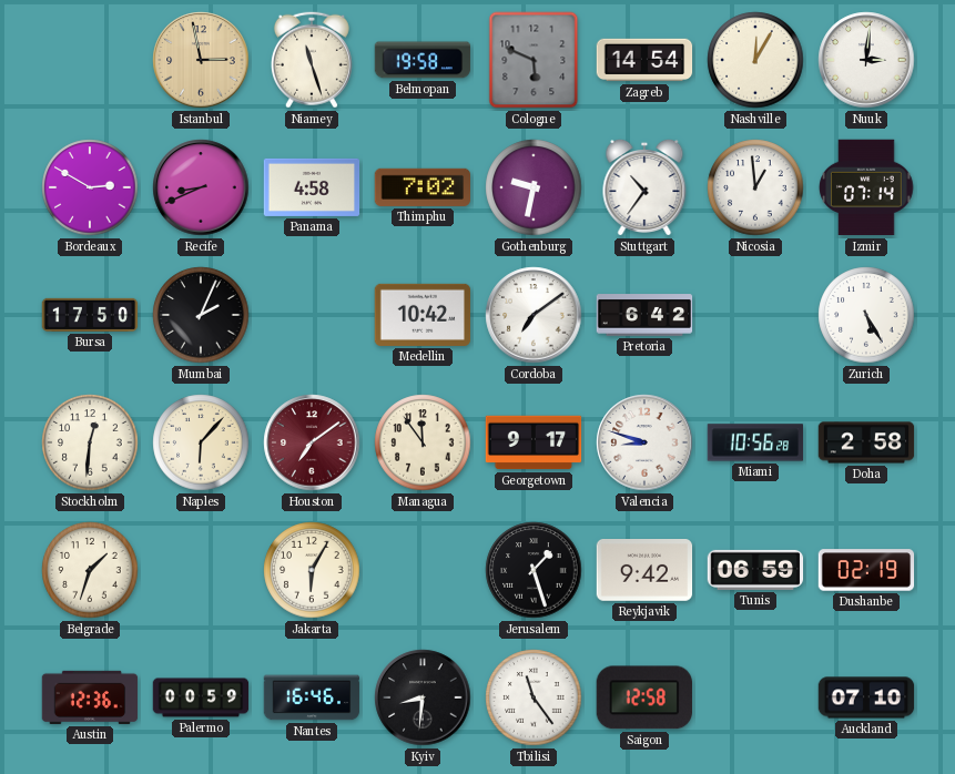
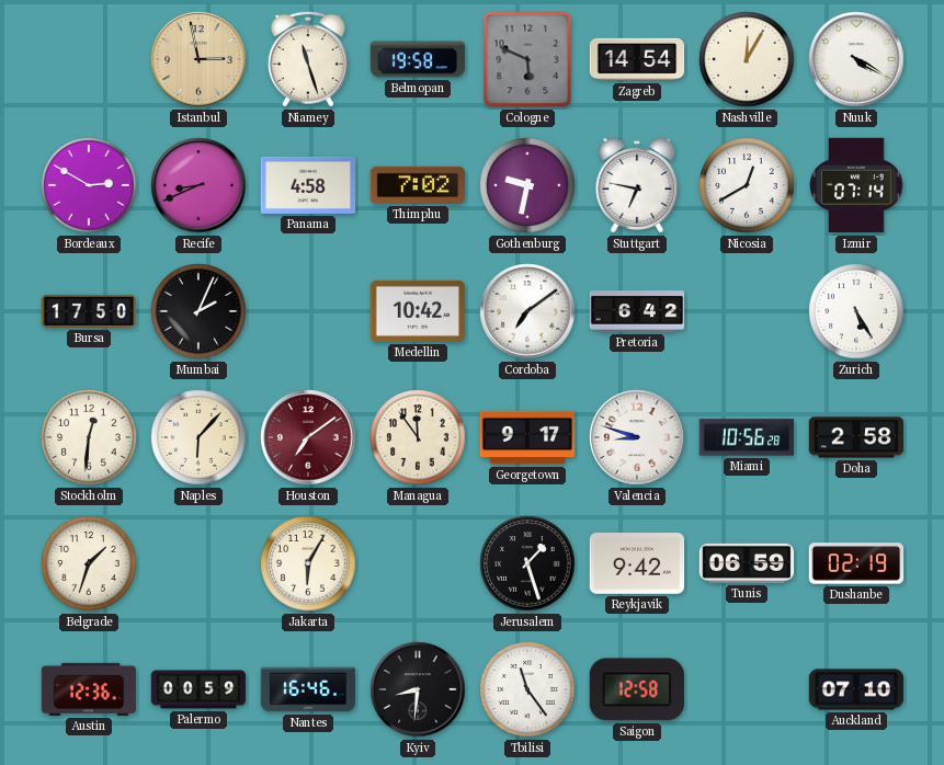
Nuuk: 3:01 -> 4:20 (856, 59)
Stuttgart: 10:36 -> 6:47 (637, 185)
Nicosia: 12:59 -> 12:40 (747, 185)
